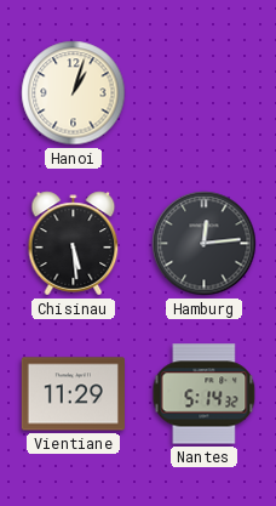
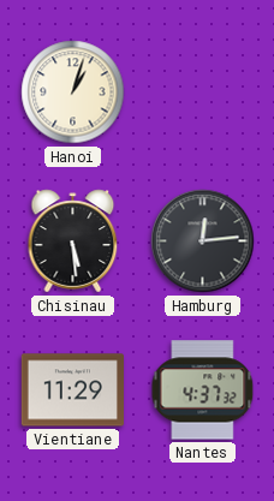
Nantes: 5:14 -> 4:37 (203, 390)
